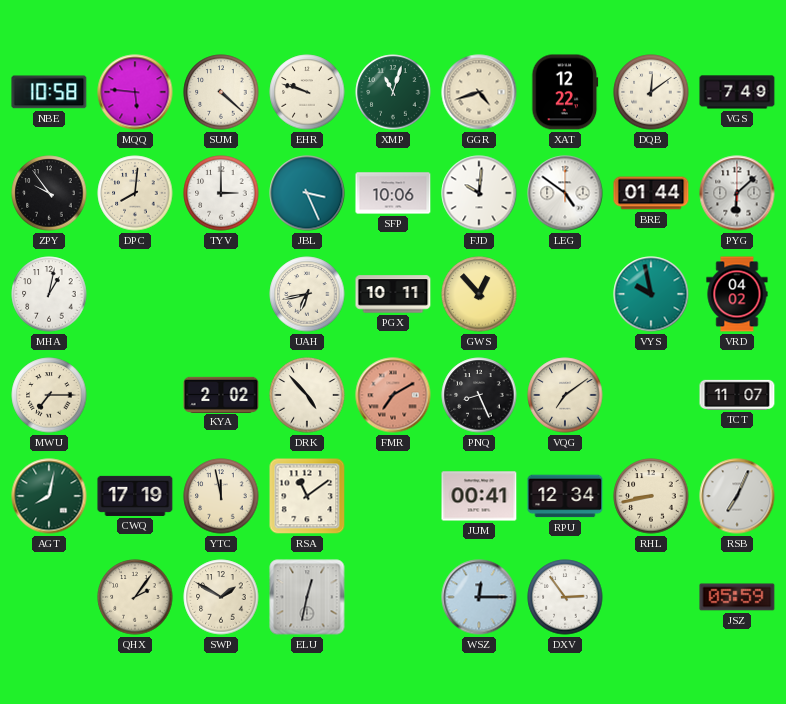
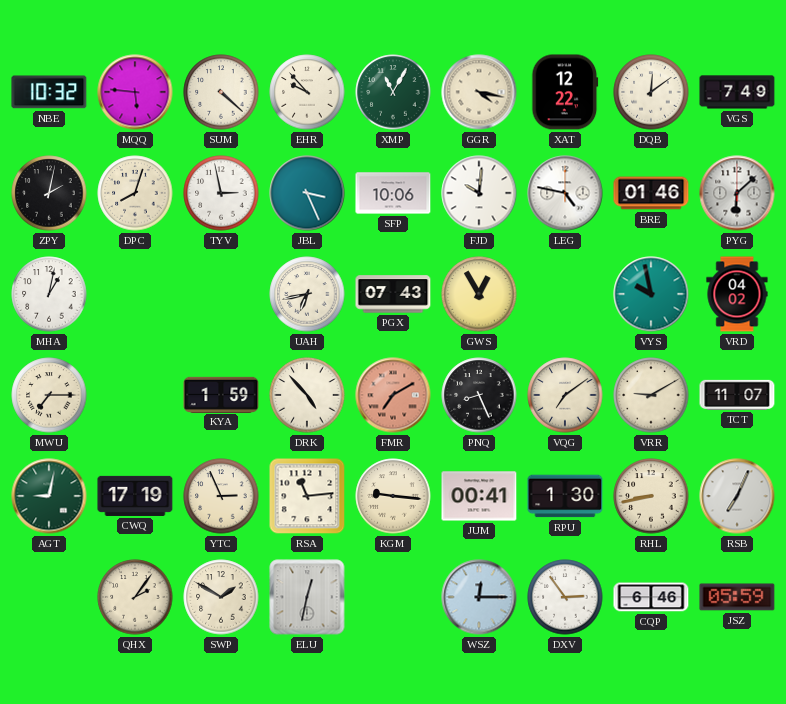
NBE: 10:58 -> 10:32 (49, 92)
EHR: 9:48 -> 9:53 (307, 92)
XMP: 11:03 -> 11:05 (393, 92)
GGR: 4:42 -> 4:17 (479, 92)
ZPY: 9:54 -> 2:02 (49, 193)
DPC: 8:01 -> 8:03 (135, 193)
TYV: 3:00 -> 2:58 (221, 193)
LEG: 4:51 -> 4:47 (565, 193)
BRE: 01:44 -> 01:46 (651, 193)
PGX: 10:11 -> 07:43 (393, 294)
GWS: 12:53 -> 12:55 (479, 294)
KYA: 2:02 -> 1:59 (221, 394)
VRR: none -> 9:10 (651, 395)
AGT: 8:02 -> 9:02 (49, 496)
YTC: 11:58 -> 2:56 (221, 496)
RSA: 11:09 -> 11:14 (307, 496)
KGM: none -> 9:16 (393, 496)
RPU: 12:34 -> 1:30 (565, 496)
CQP: none -> 6:46 (651, 597)
